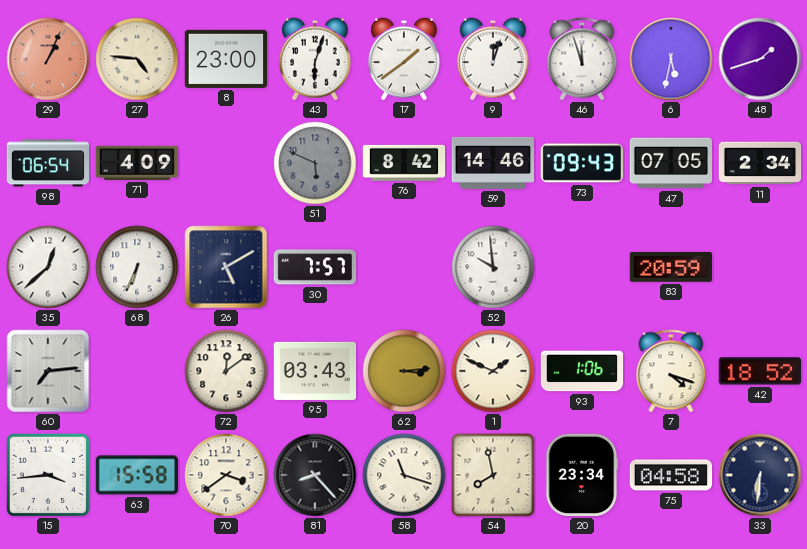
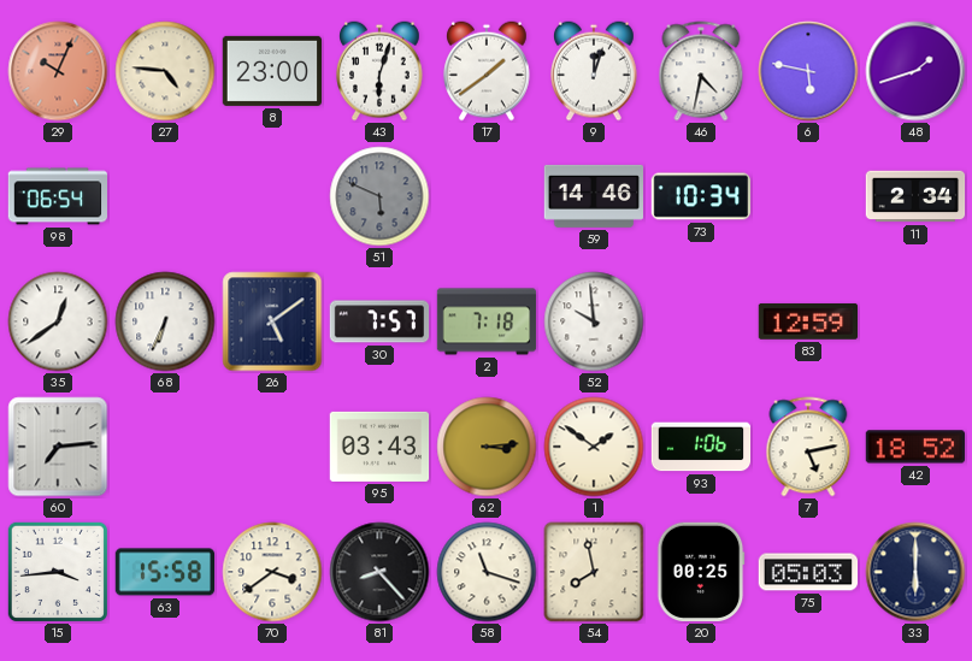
29: 1:04 -> 10:04 (58, 71)
46: 11:57 -> 4:32 (701, 71)
6: 5:32 -> 5:47 (808, 71)
71: 4:09 -> none (137, 163)
76: 8:42 -> none (404, 163)
73: 09:43 -> 10:34 (701, 196)
47: 07:05 -> none (671, 163)
35: 12:38 -> 12:39 (58, 321)
26: 5:10 -> 5:09 (272, 321)
2: none -> 7:18 (487, 321)
83: 20:59 -> 12:59 (807, 321)
72: 12:09 -> none (226, 371)
1: 1:49 -> 1:51 (594, 447)
7: 4:18 -> 5:13 (808, 447)
20: 23:34 -> 00:25 (701, 572)
75: 04:58 -> 05:03 (808, 572)
33: 6:31 -> 6:00 (915, 572)
